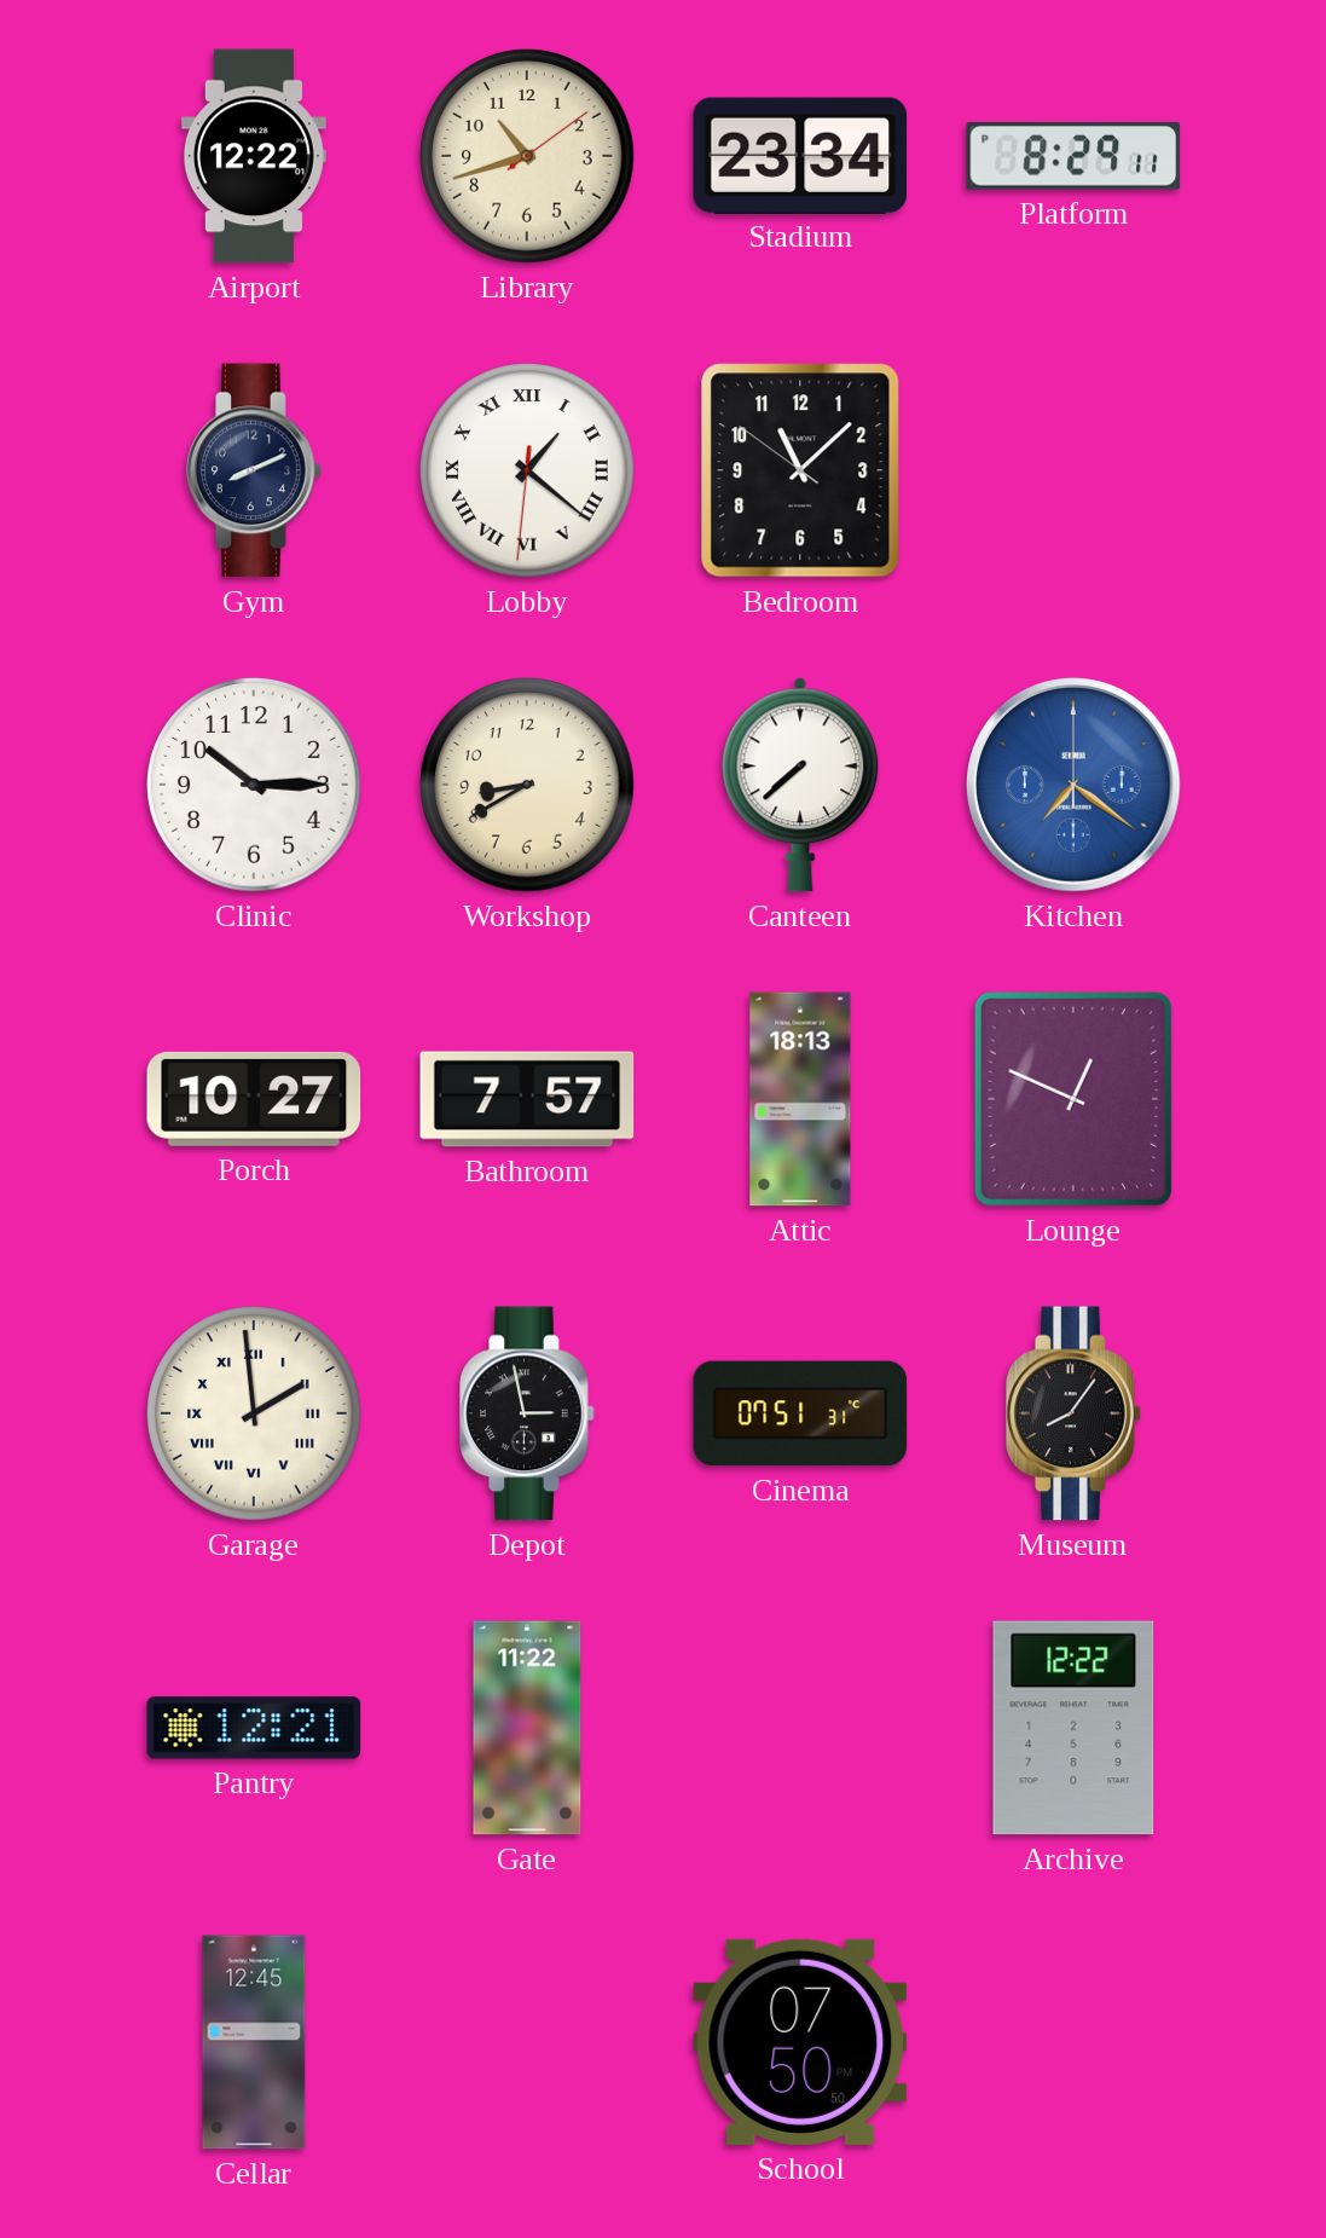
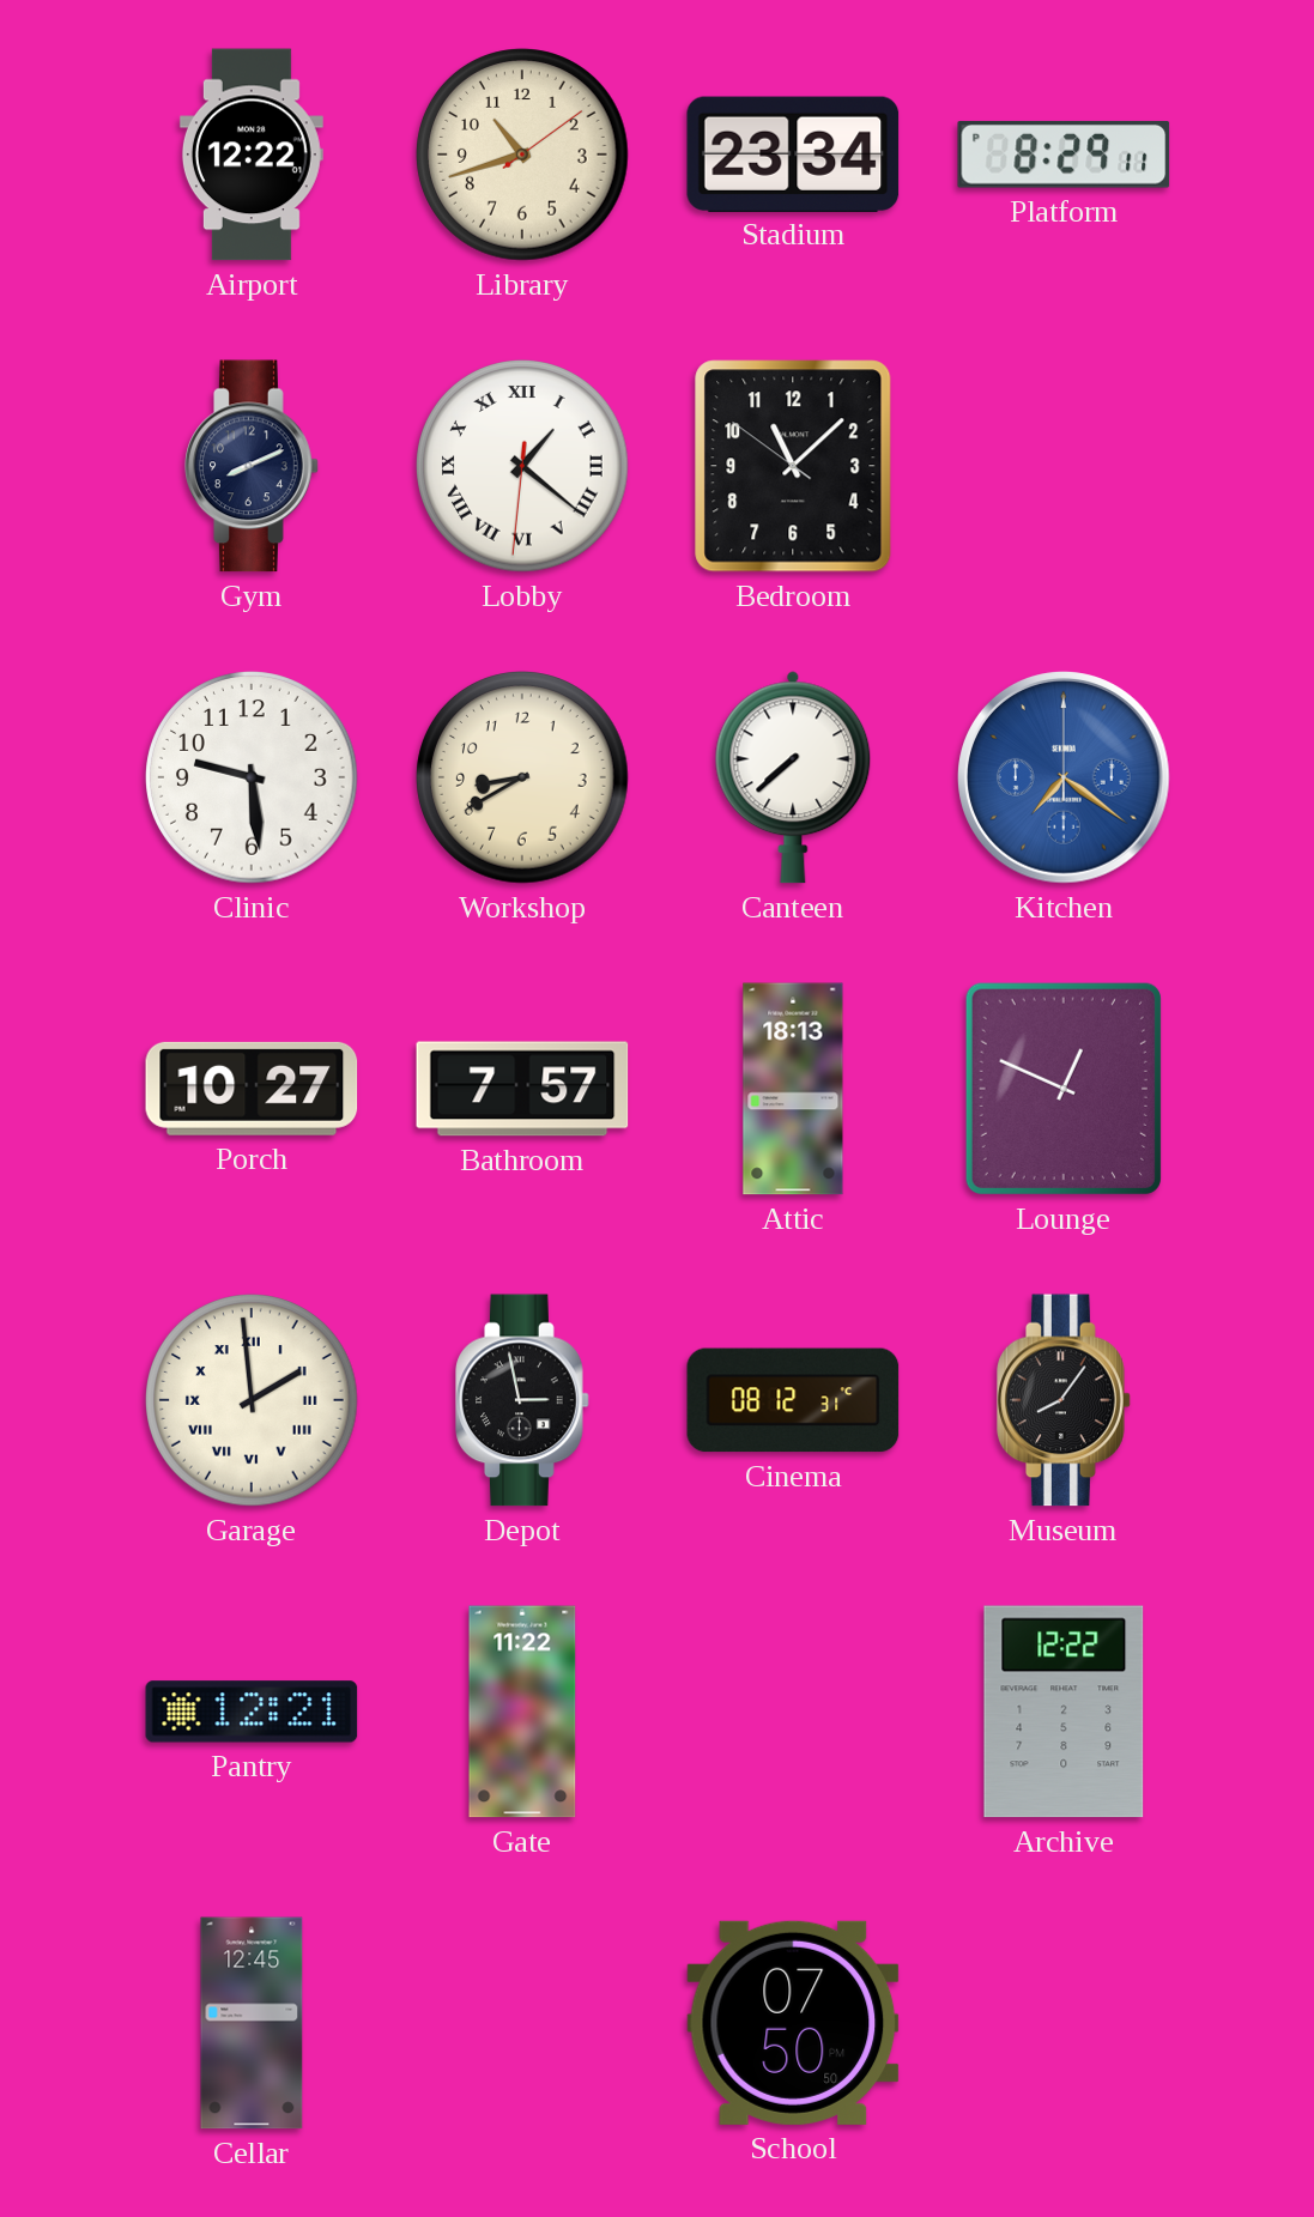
Clinic: 10:15 -> 9:29 (252, 777)
Cinema: 07:51 -> 08:12 (793, 1400)
